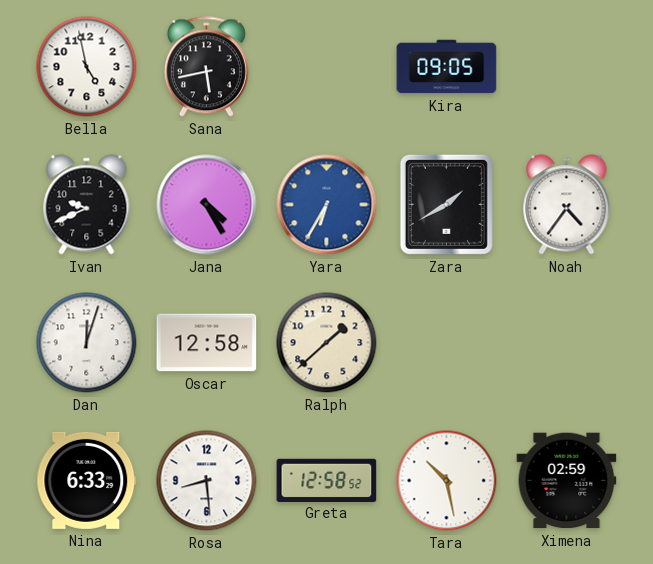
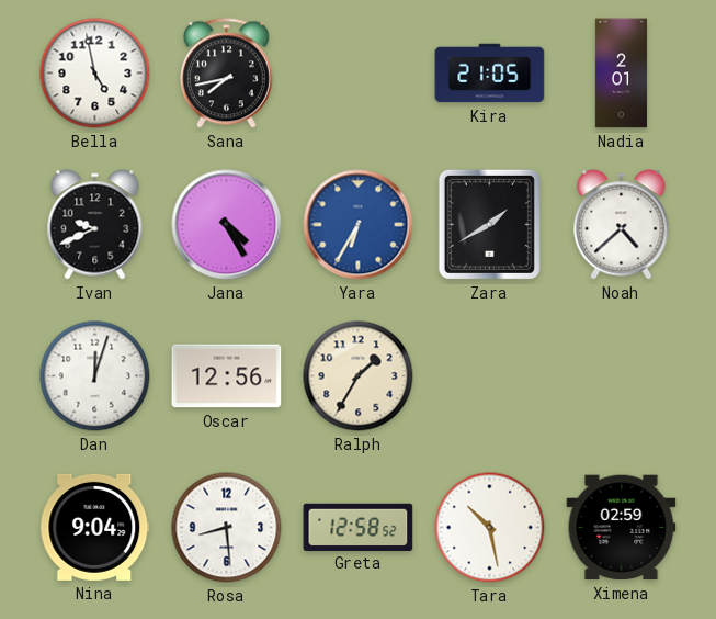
Sana: 5:43 -> 7:43 (226, 74)
Kira: 09:05 -> 21:05 (490, 74)
Nadia: none -> 2:01 (621, 74)
Noah: 4:36 -> 4:38 (622, 225)
Oscar: 12:58 -> 12:56 (227, 376)
Ralph: 1:38 -> 1:35 (359, 376)
Nina: 6:33 -> 9:04 (95, 527)
